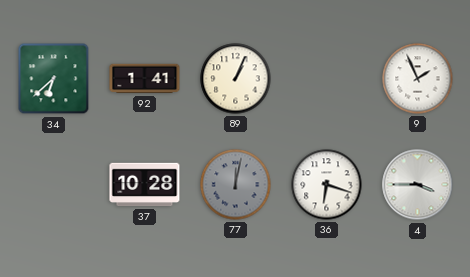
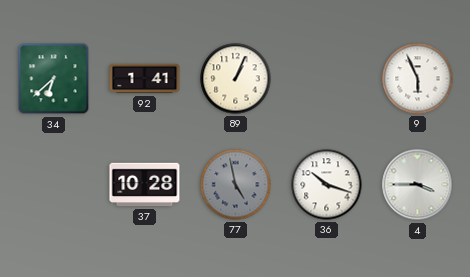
9: 1:56 -> 5:56 (418, 79)
77: 12:02 -> 4:58 (236, 185)
36: 6:18 -> 10:18 (327, 185)
